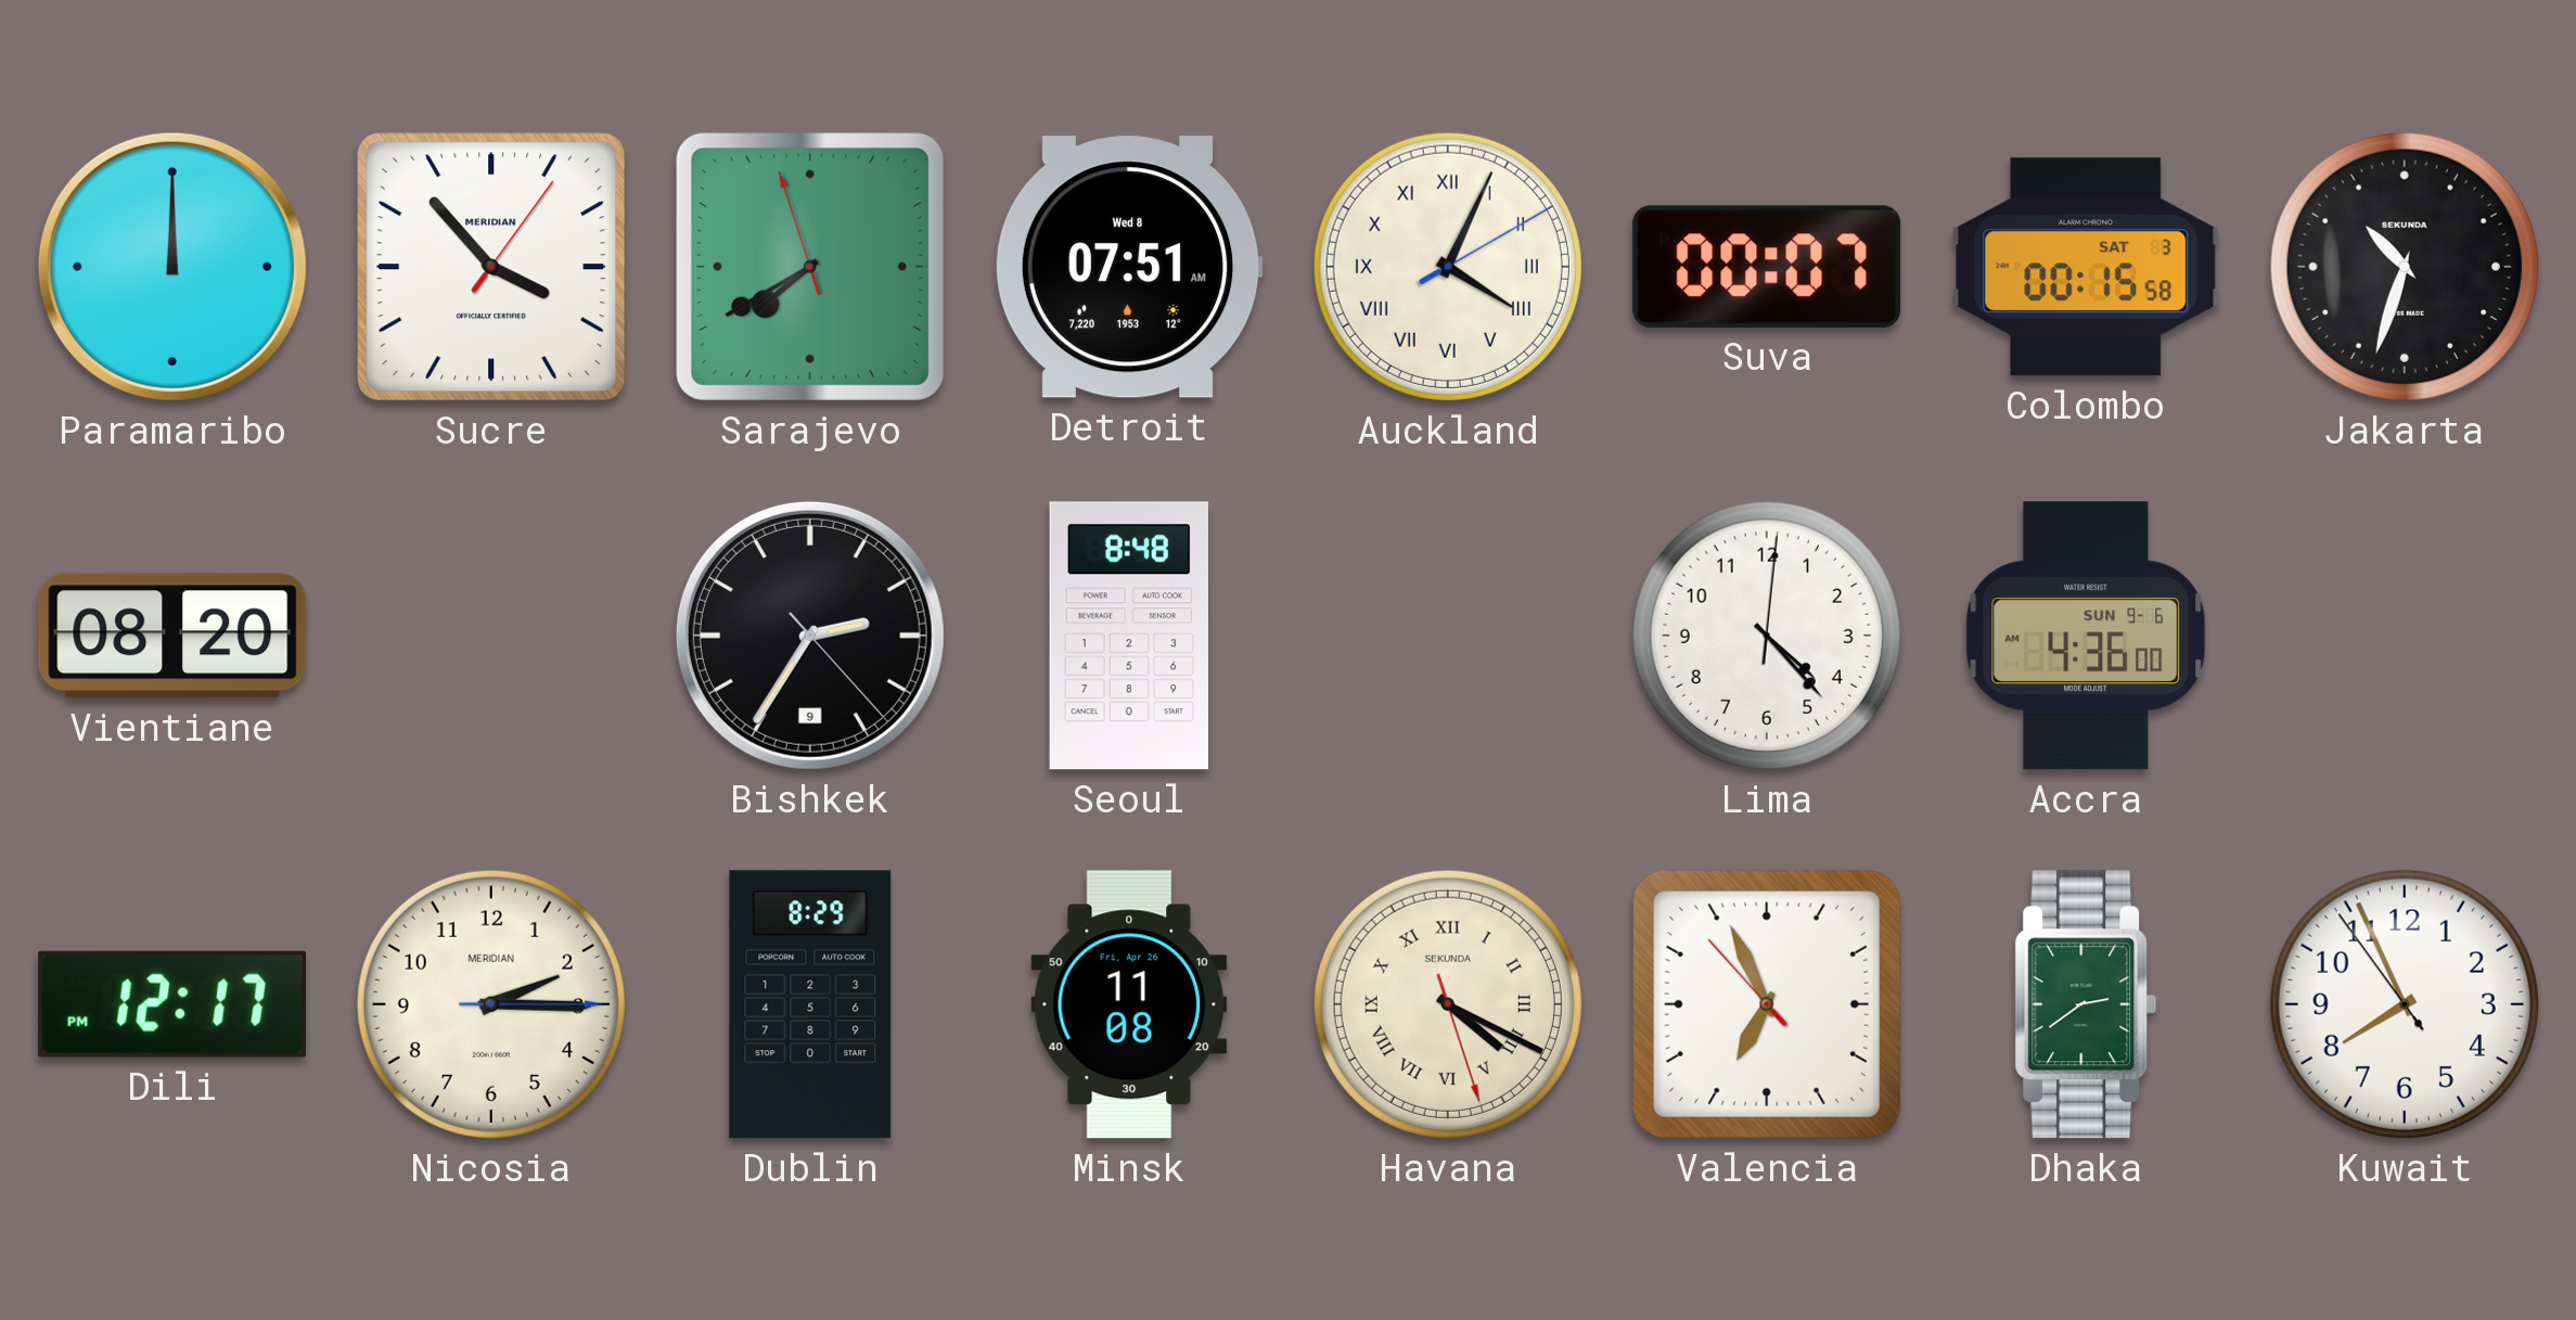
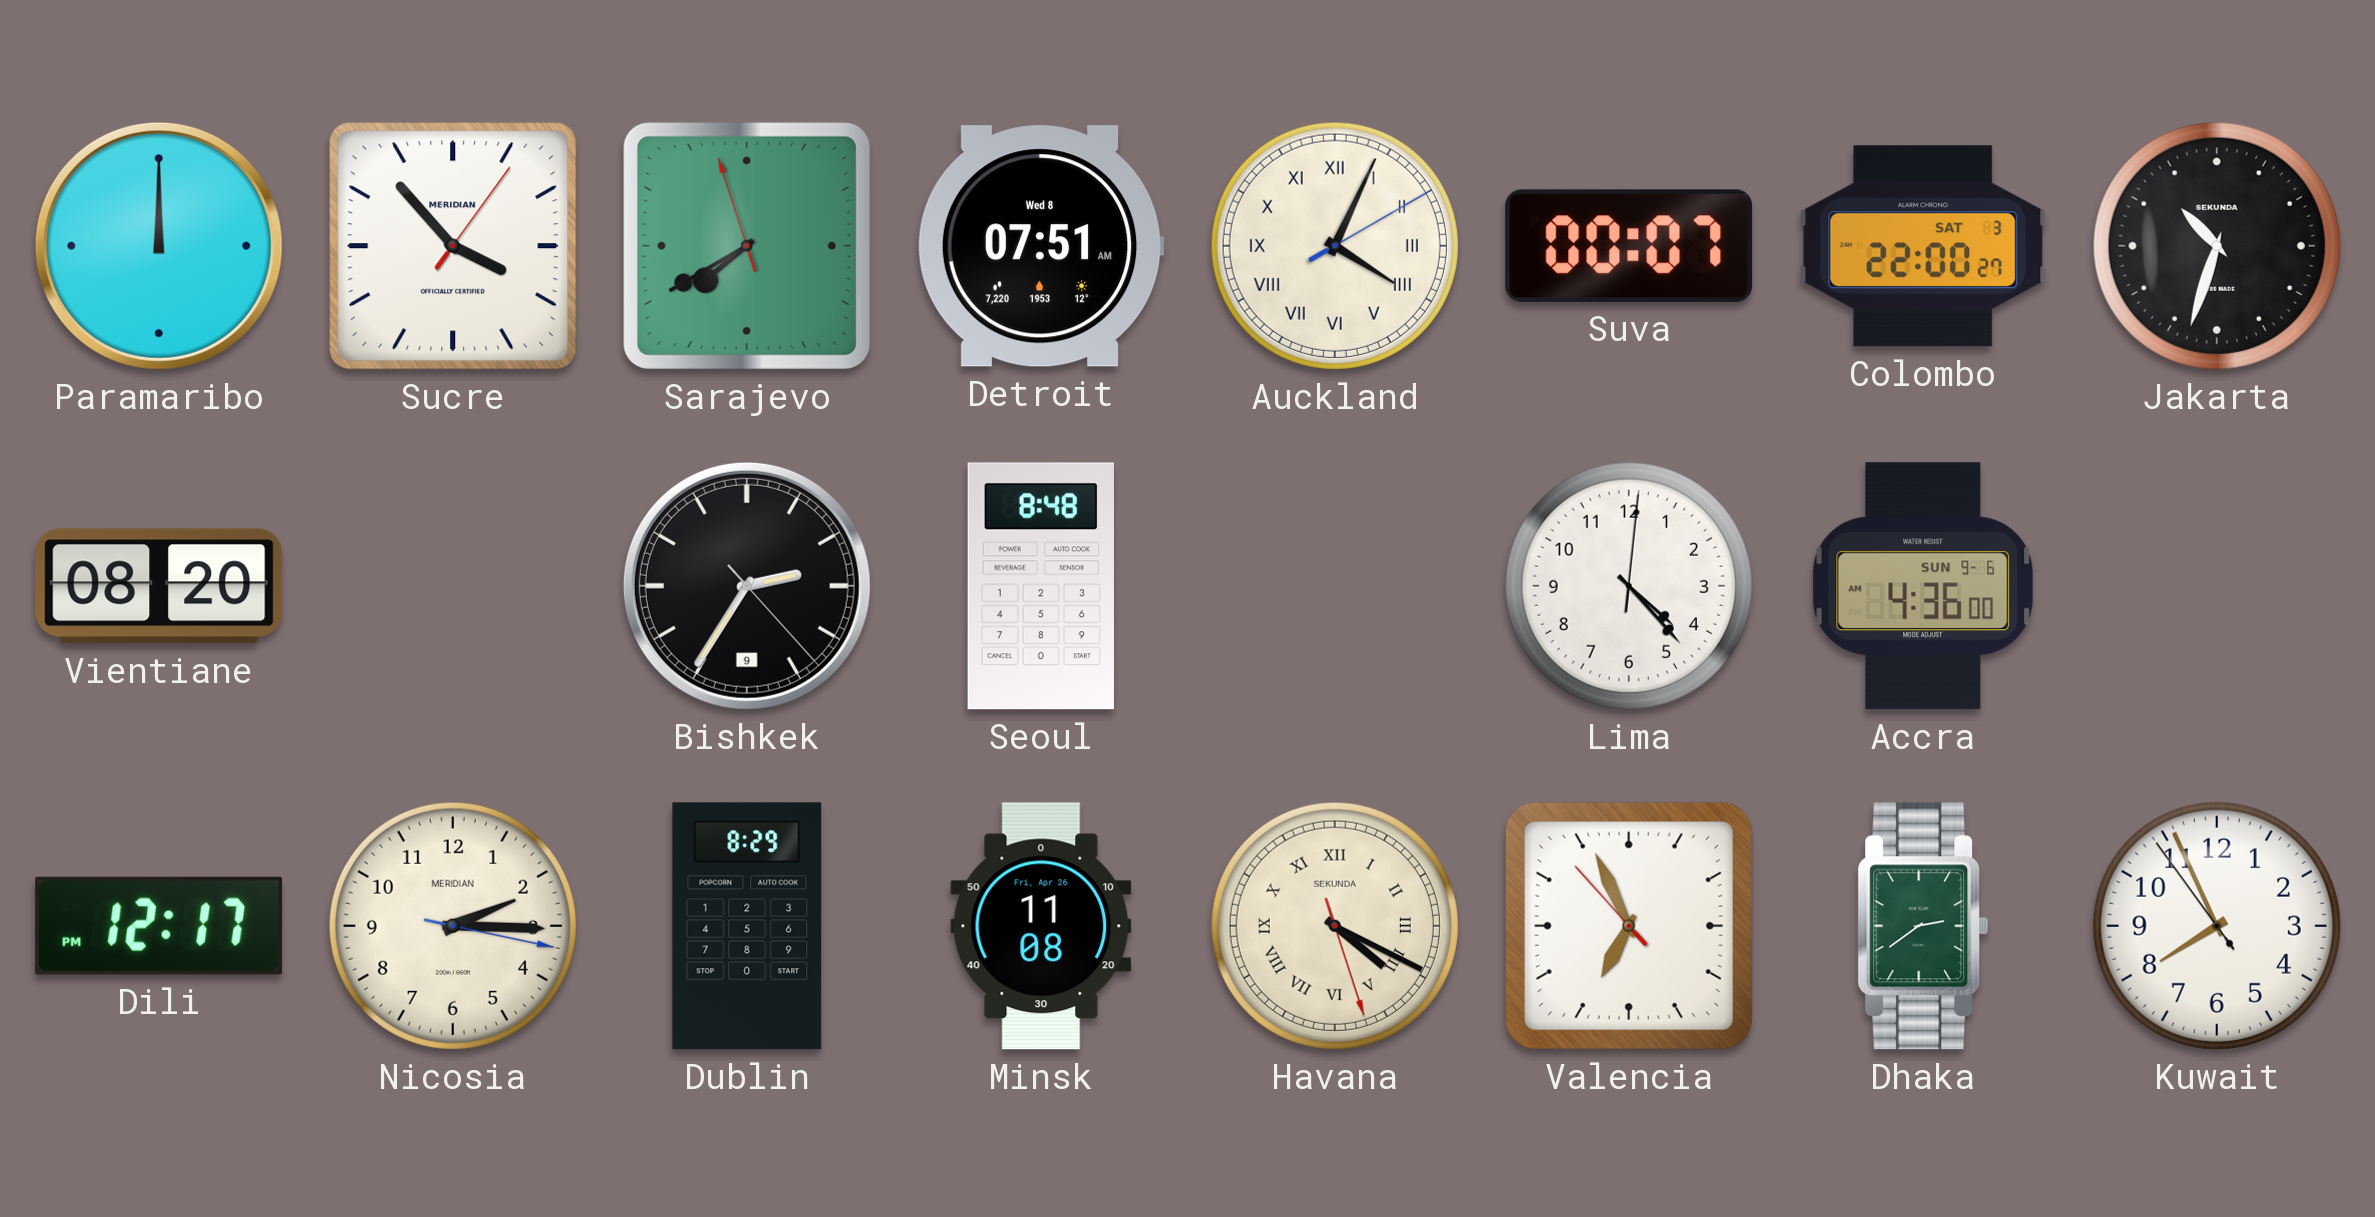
Colombo: 00:15 -> 22:00 (1923, 246)
Nicosia: 2:15:15 -> 2:15:17 (453, 926)
